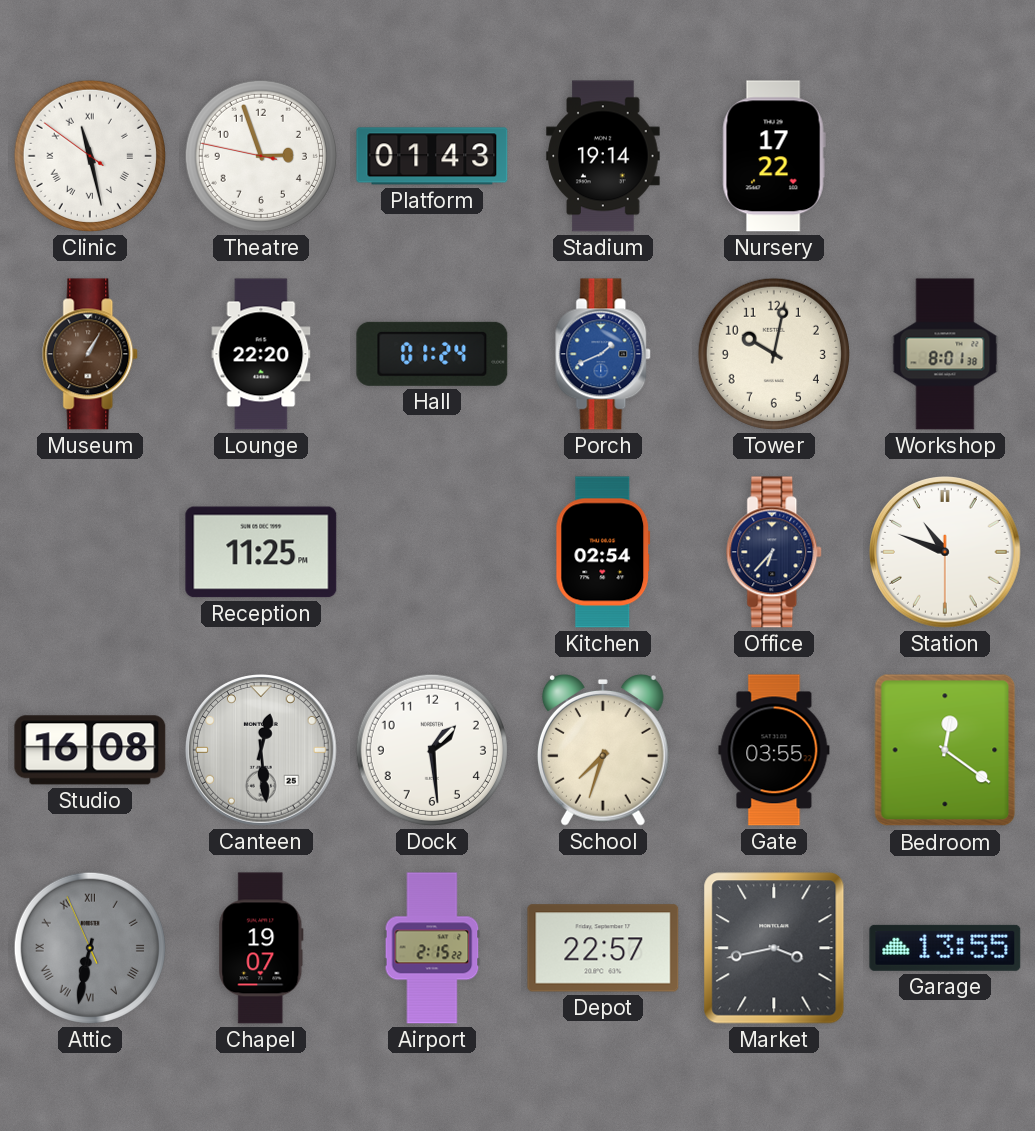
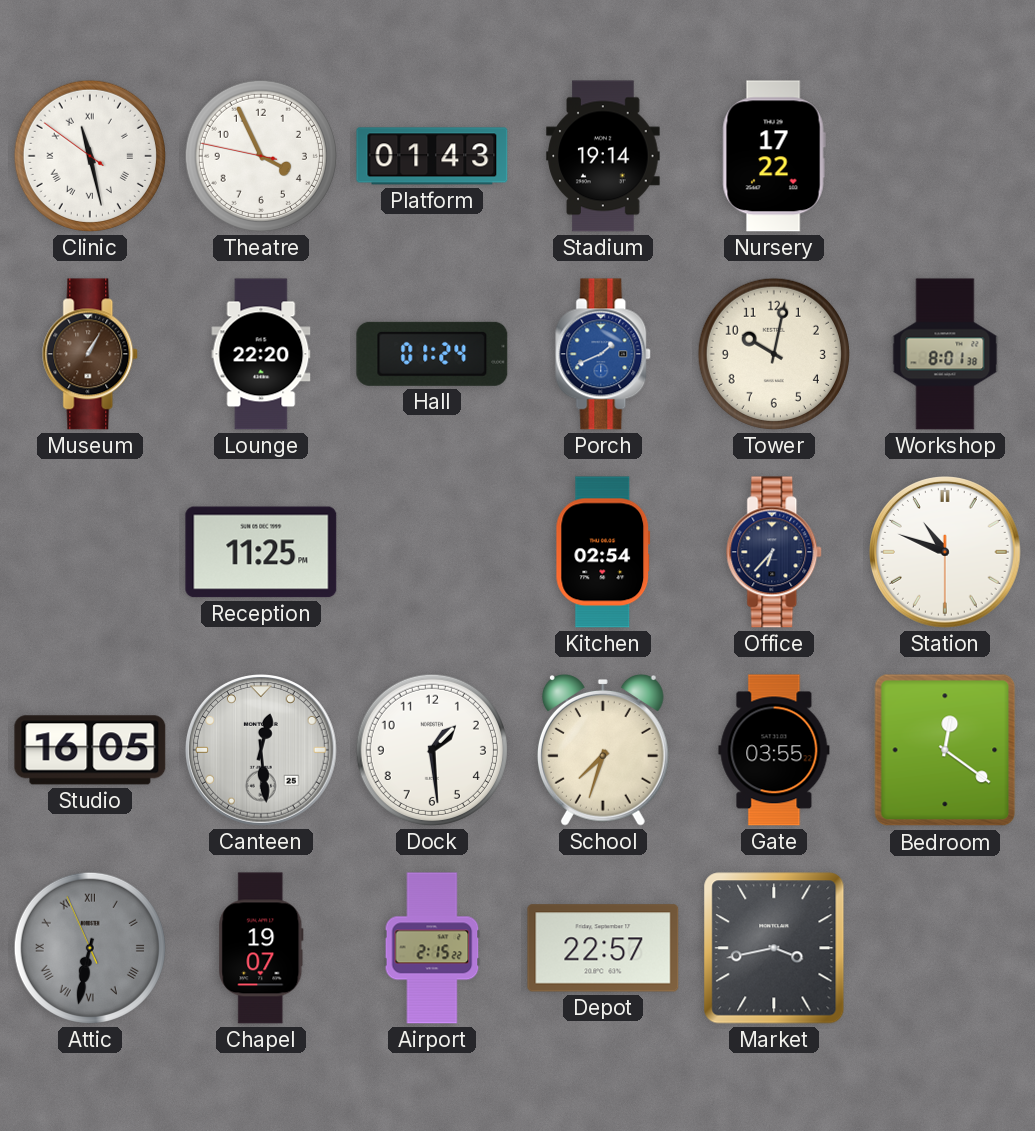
Theatre: 2:56 -> 3:55 (261, 156)
Studio: 16:08 -> 16:05 (90, 750)
Garage: 13:55 -> none (945, 948)
